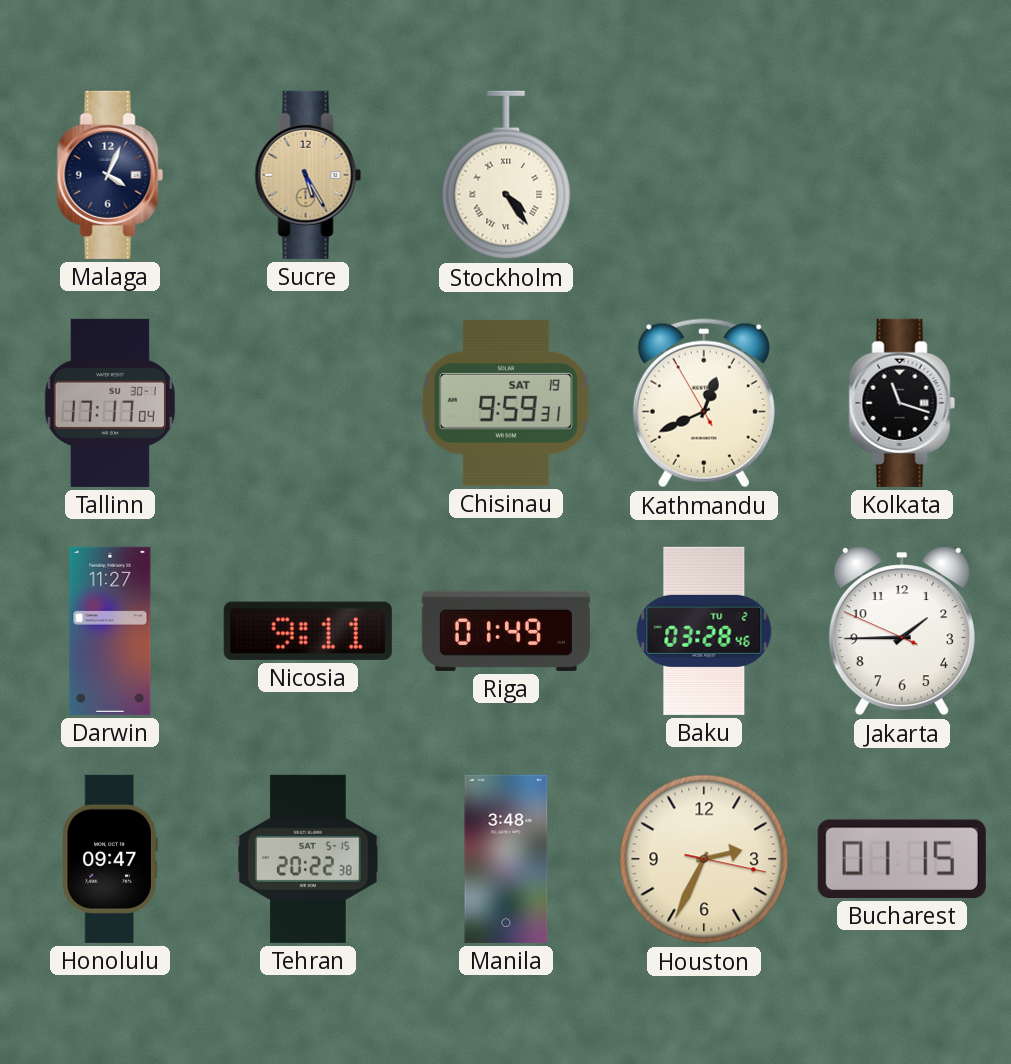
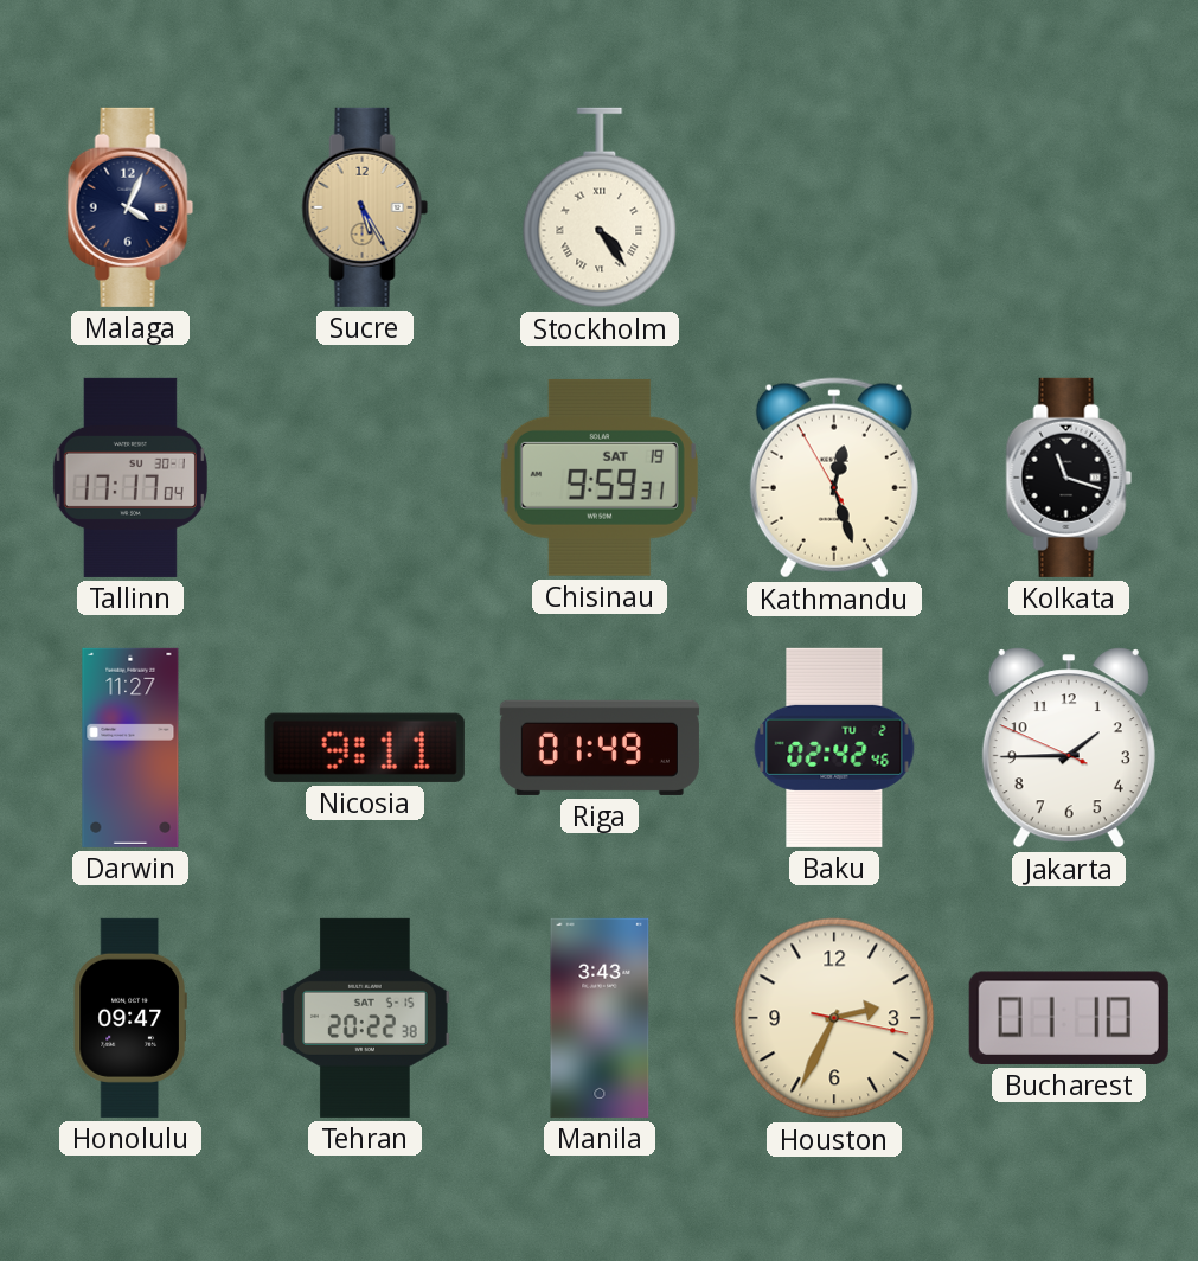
Kathmandu: 12:40 -> 12:26 (834, 478)
Baku: 03:28 -> 02:42 (834, 748)
Manila: 3:48 -> 3:43 (600, 1018)
Bucharest: 01:15 -> 01:10 (1069, 1018)
